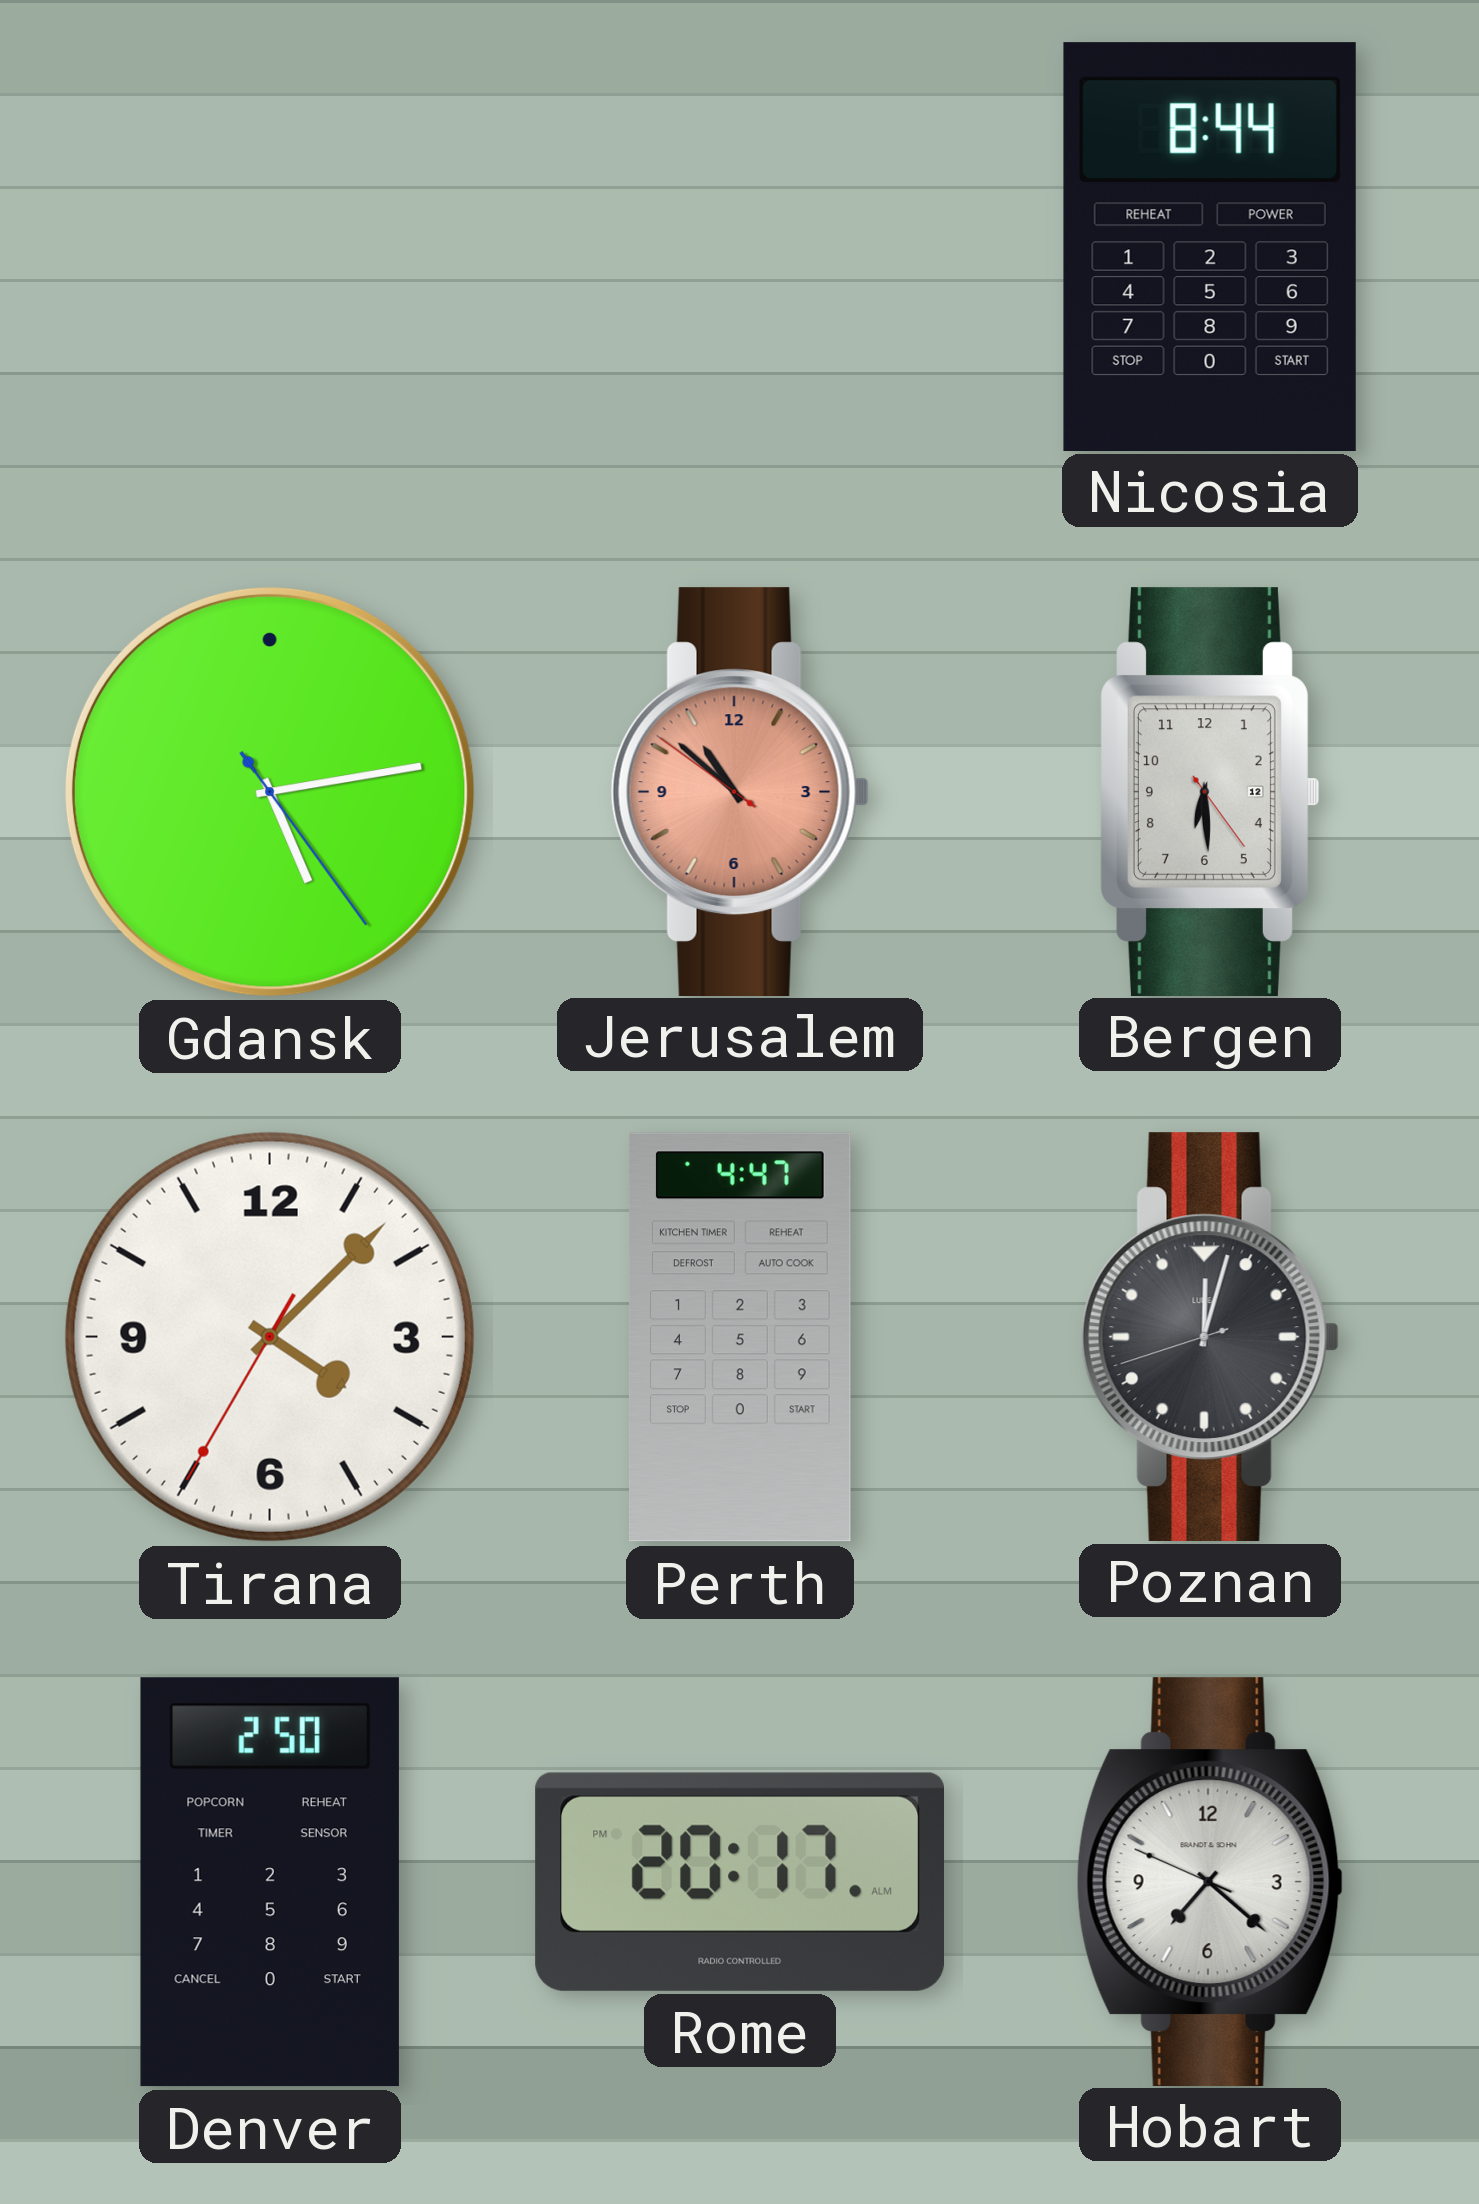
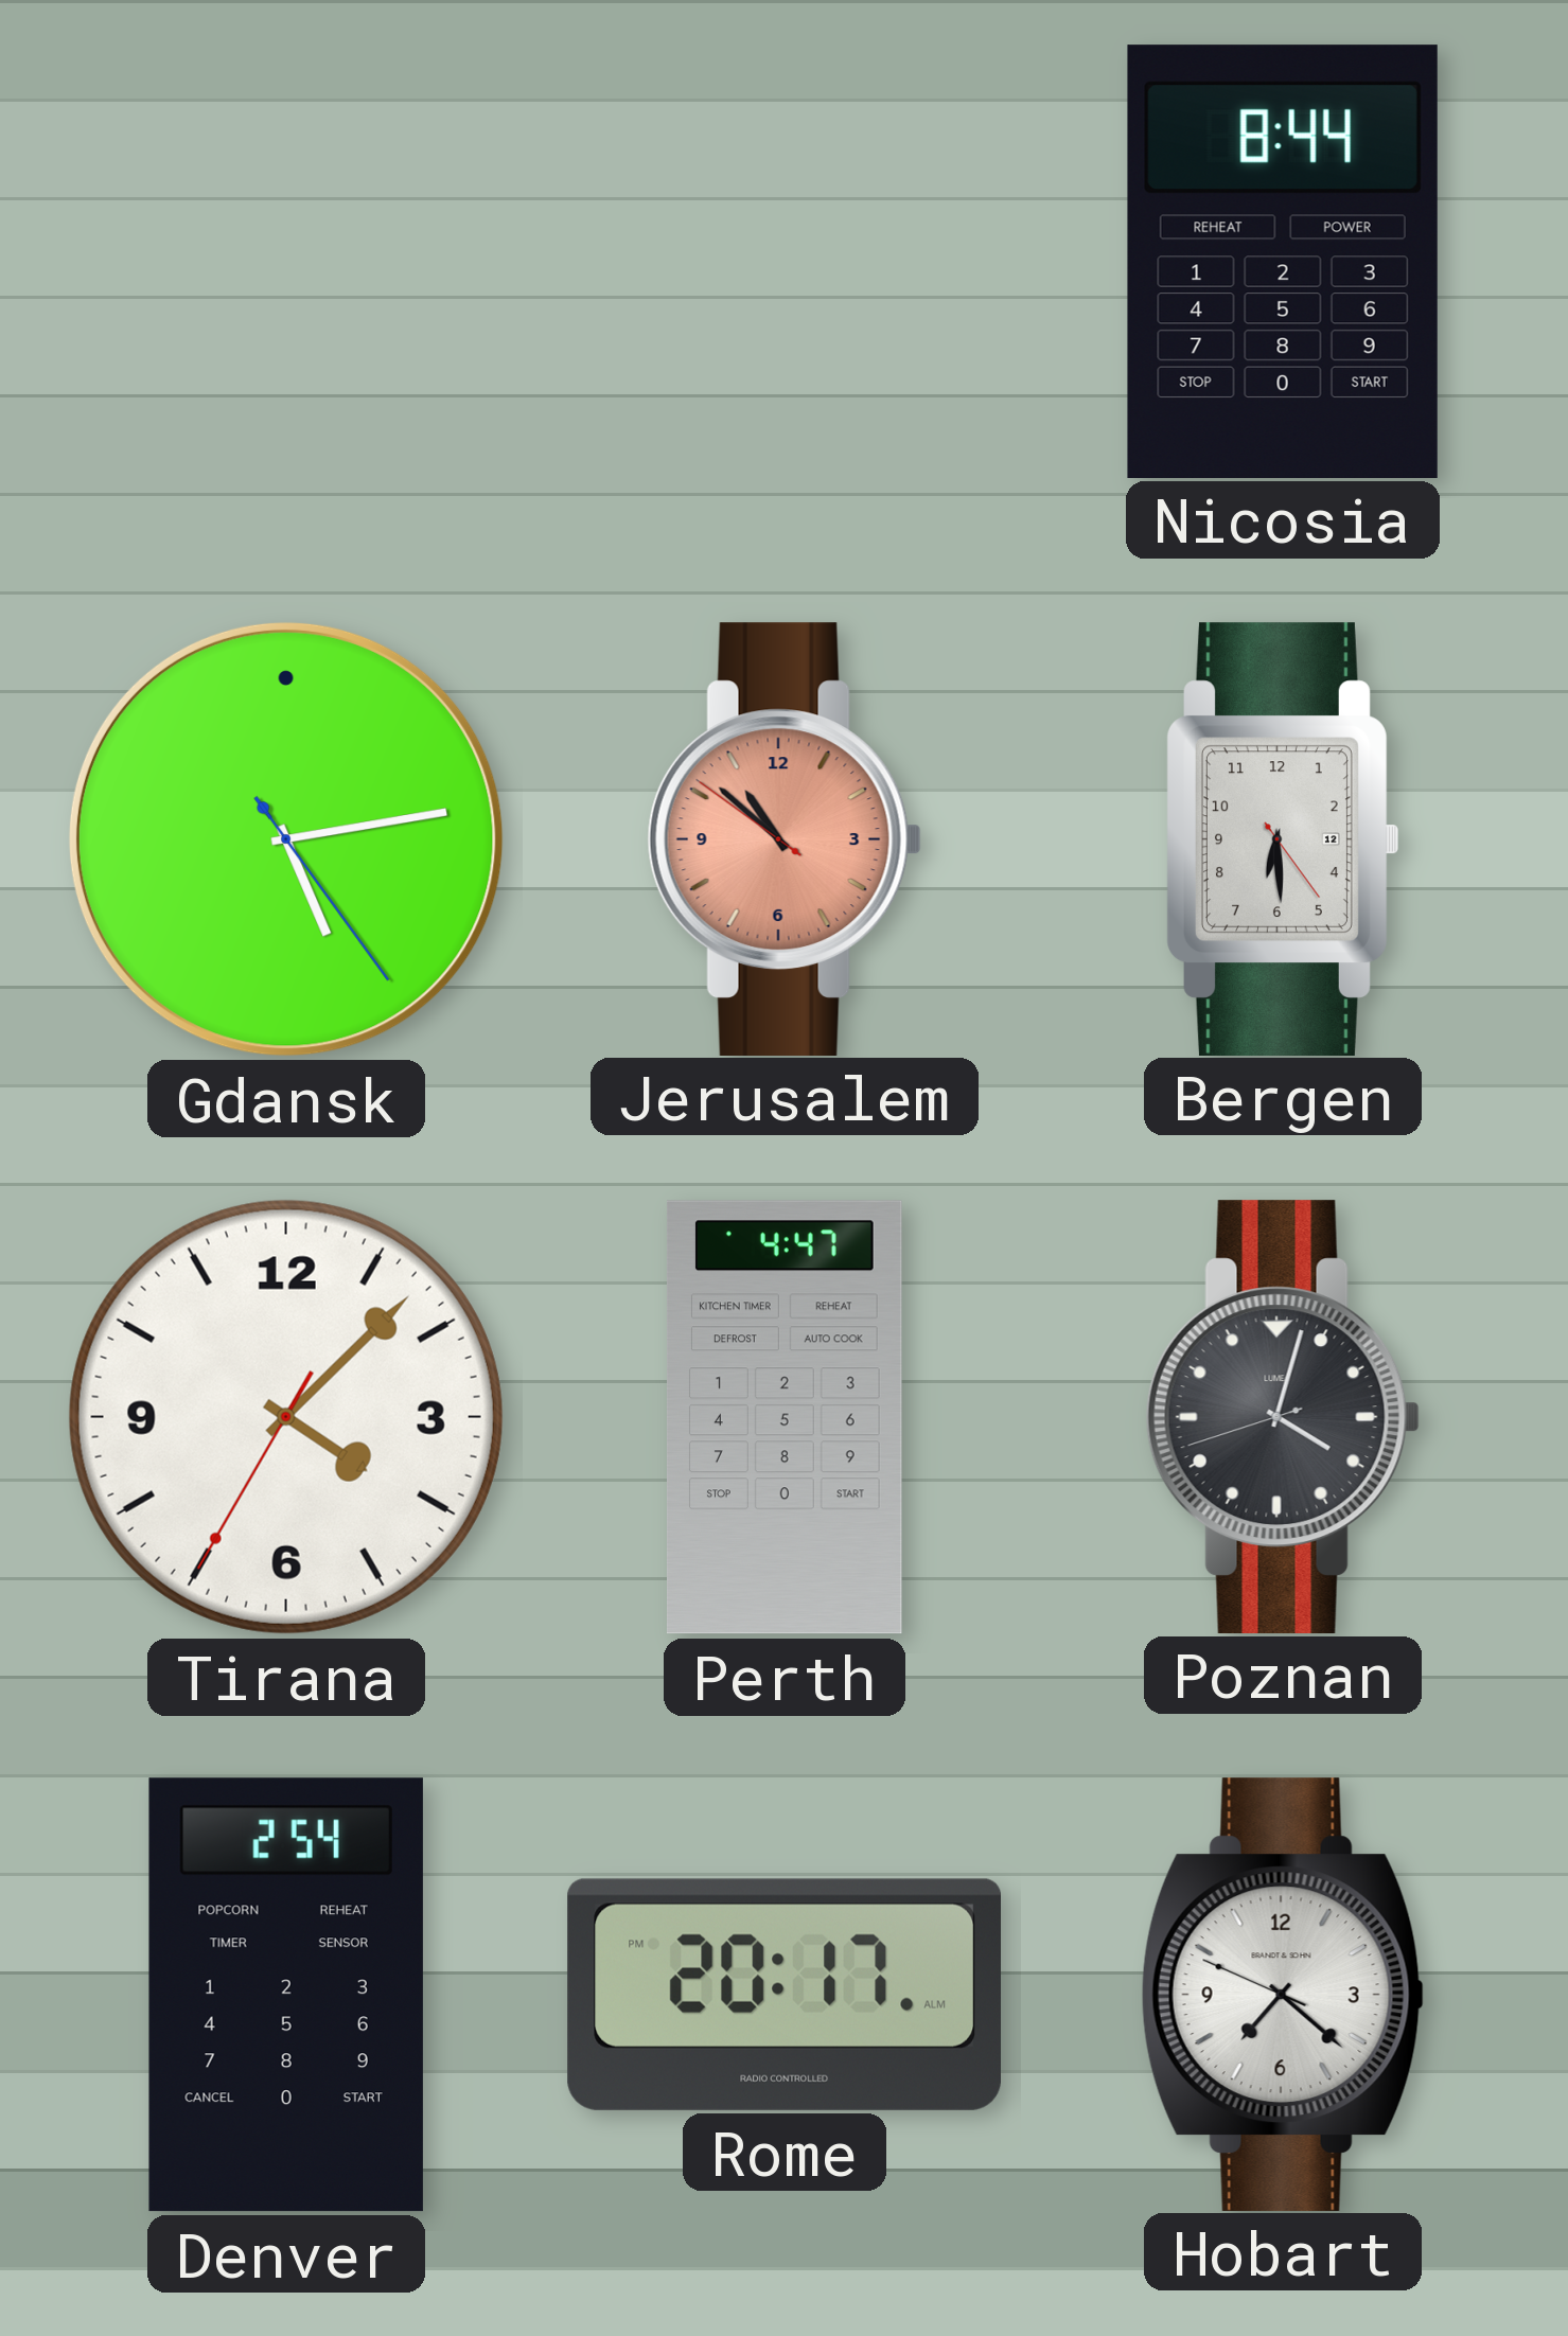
Poznan: 12:02 -> 4:02 (1283, 1416)
Denver: 2:50 -> 2:54 (286, 1995)
